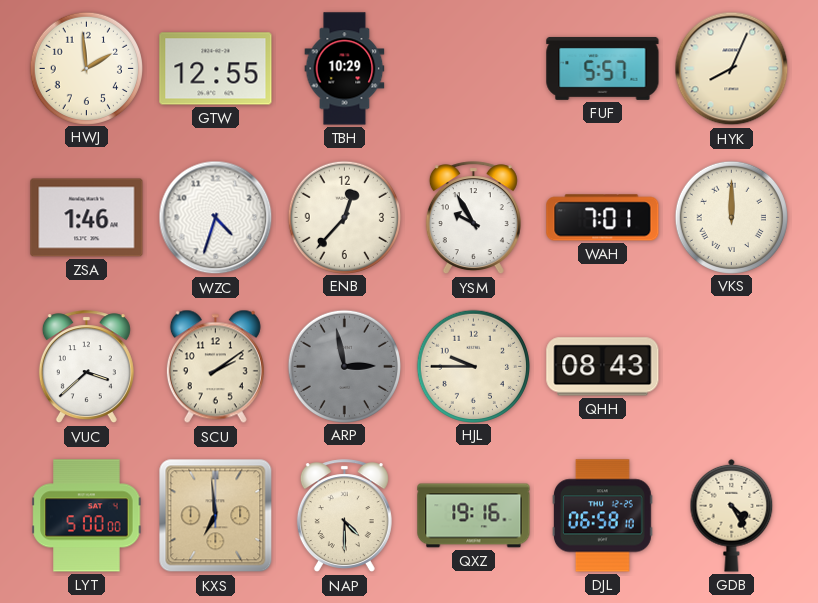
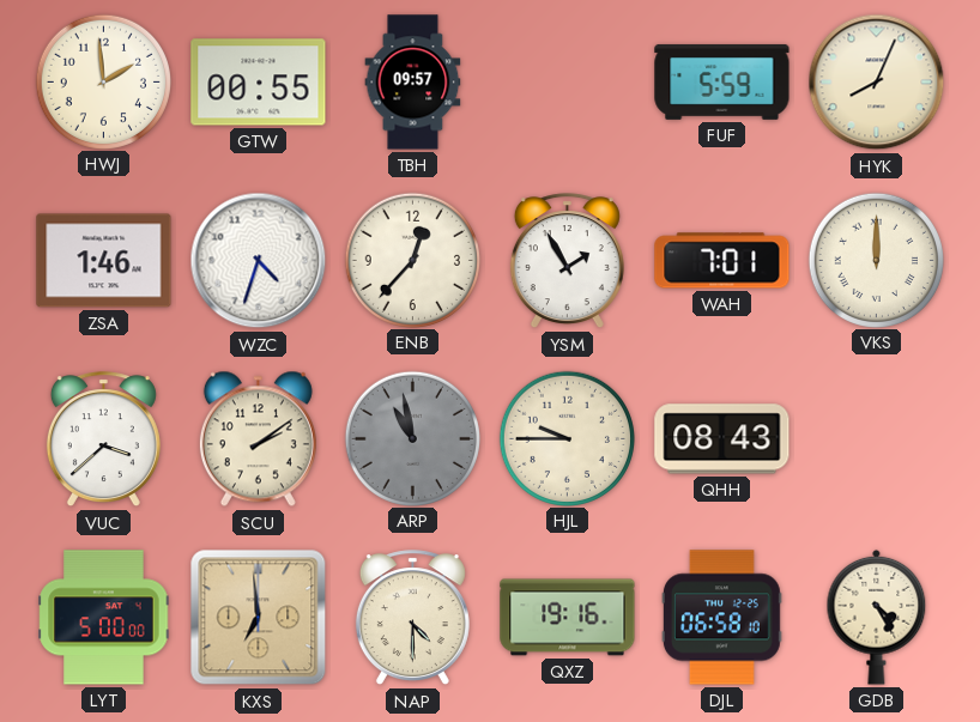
GTW: 12:55 -> 00:55 (259, 83)
TBH: 10:29 -> 09:57 (413, 83)
FUF: 5:57 -> 5:59 (722, 81)
YSM: 9:55 -> 1:55 (567, 261)
ARP: 2:58 -> 10:58 (412, 438)
